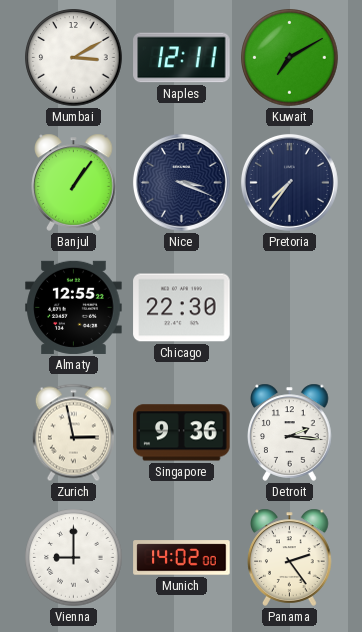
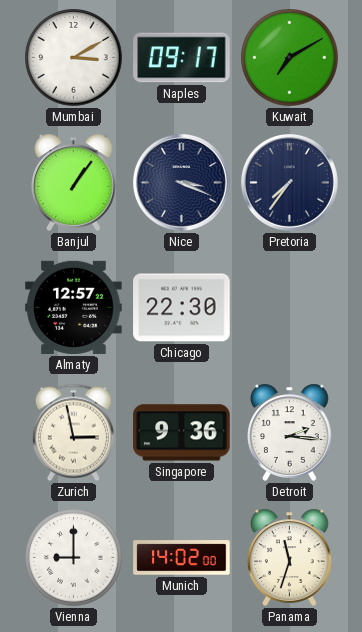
Naples: 12:11 -> 09:17 (182, 58)
Almaty: 12:55 -> 12:57 (74, 307)
Panama: 2:24 -> 11:33 (290, 557)
